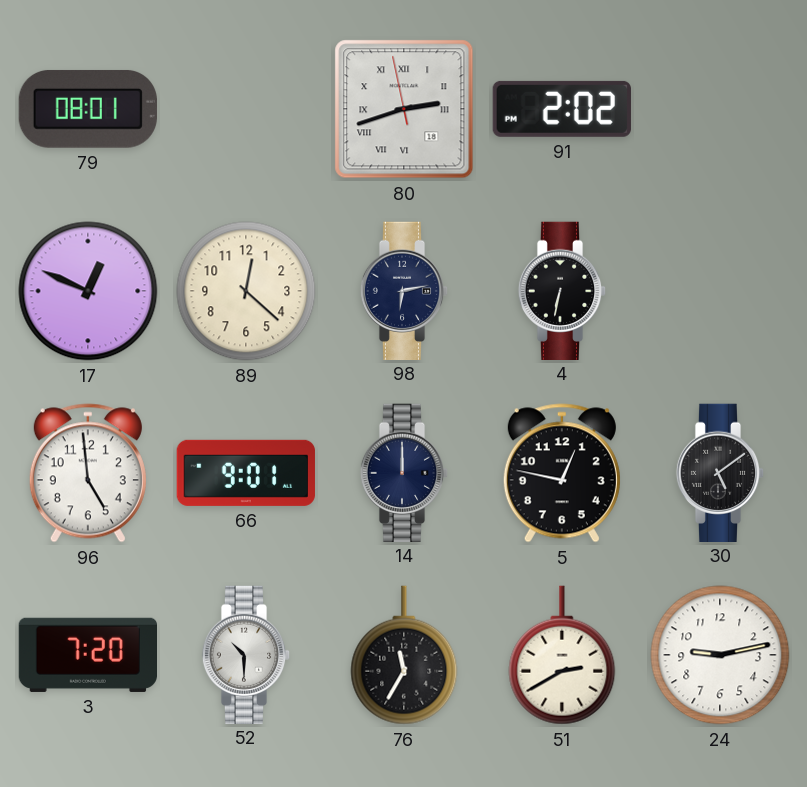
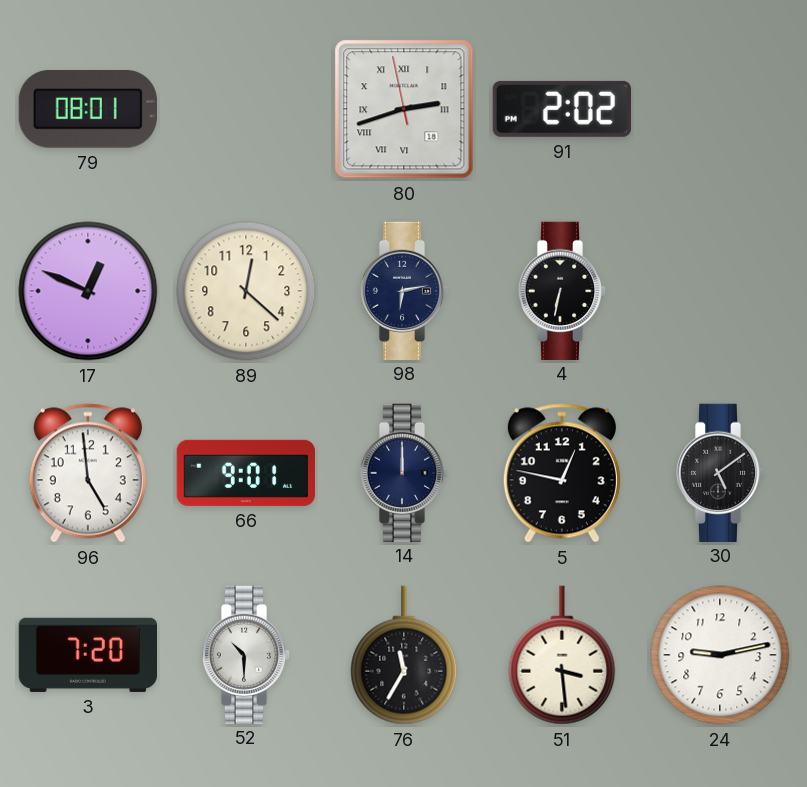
51: 2:40 -> 3:29 (562, 655)
